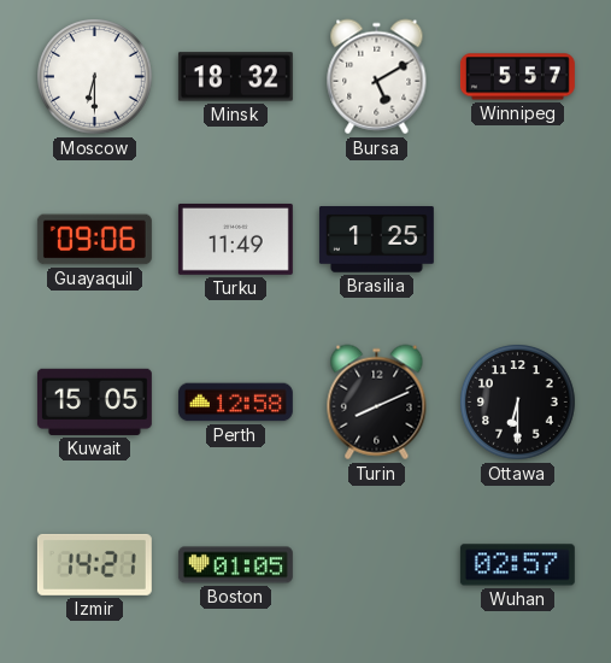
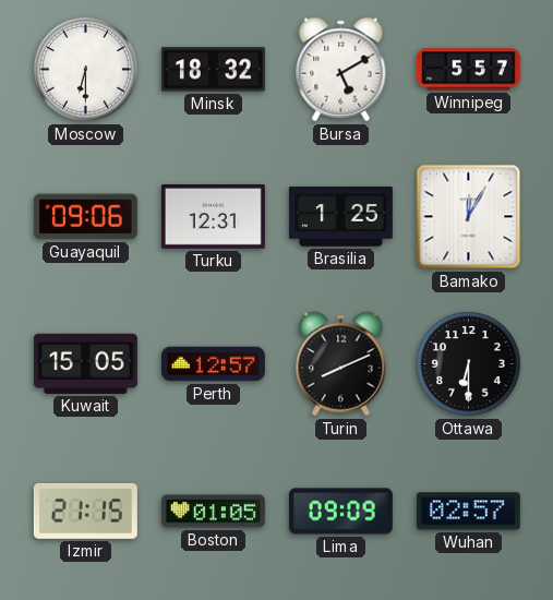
Turku: 11:49 -> 12:31 (213, 216)
Bamako: none -> 12:05 (469, 217)
Perth: 12:58 -> 12:57 (213, 364)
Izmir: 14:21 -> 21:15 (85, 511)
Lima: none -> 09:09 (340, 512)
